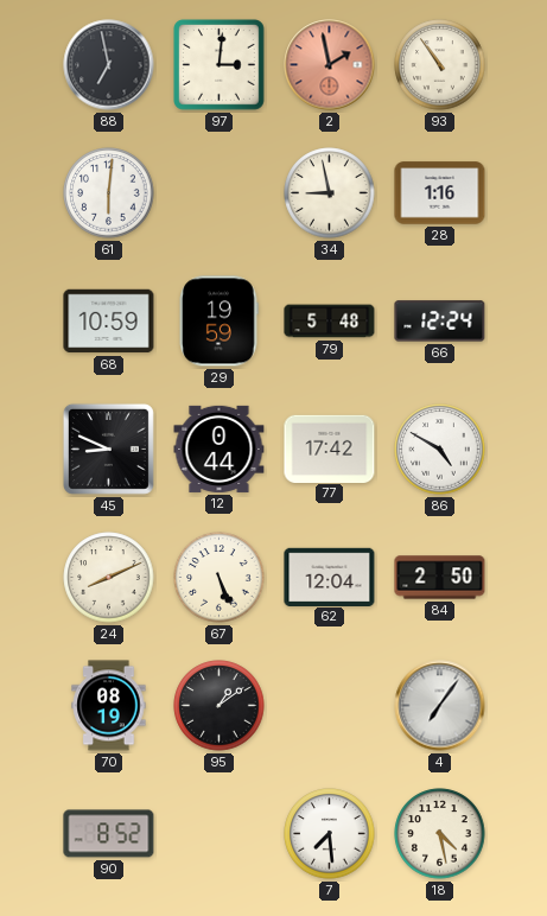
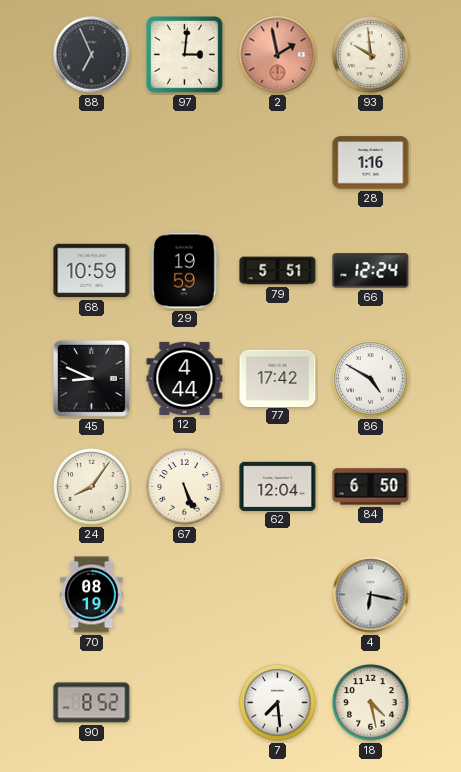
88: 6:58 -> 6:56 (92, 55)
93: 10:54 -> 9:59 (371, 55)
61: 6:01 -> none (109, 193)
34: 8:58 -> none (330, 193)
79: 5:48 -> 5:51 (278, 271)
12: 0:44 -> 4:44 (185, 378)
24: 8:11 -> 8:06 (92, 487)
84: 2:50 -> 6:50 (371, 487)
95: 1:09 -> none (220, 706)
4: 7:06 -> 6:17 (371, 595)
